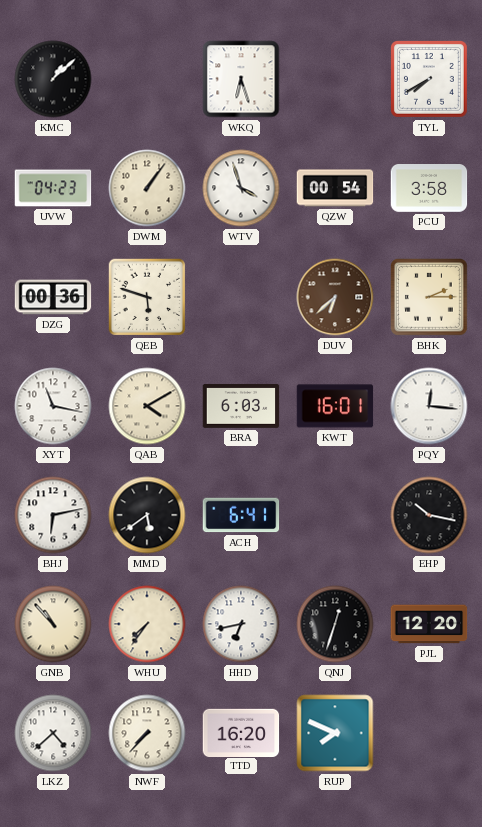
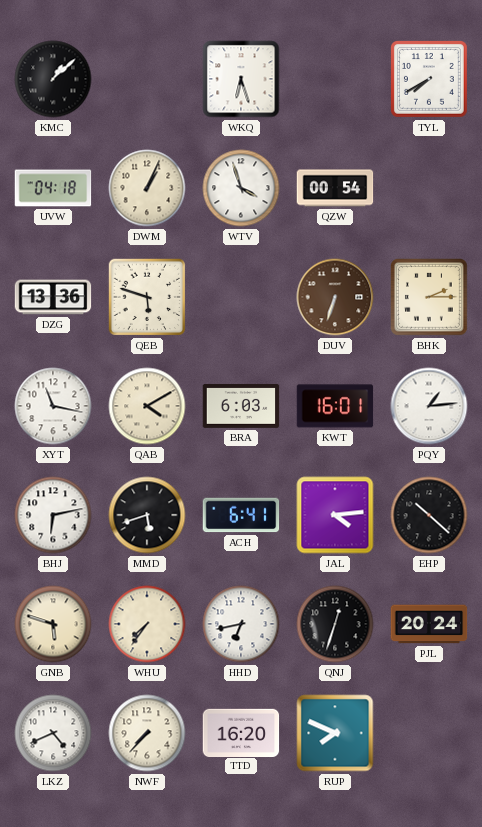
UVW: 04:23 -> 04:18 (53, 188)
DWM: 1:06 -> 1:04 (147, 188)
PCU: 3:58 -> none (429, 189)
DZG: 00:36 -> 13:36 (53, 297)
DUV: 6:38 -> 6:33 (335, 297)
PQY: 12:16 -> 1:14 (429, 406)
MMD: 5:39 -> 5:42 (147, 515)
JAL: none -> 4:14 (335, 515)
EHP: 10:17 -> 10:22 (429, 515)
GNB: 10:53 -> 5:48 (53, 624)
PJL: 12:20 -> 20:24 (429, 624)
LKZ: 4:38 -> 4:41 (53, 733)
